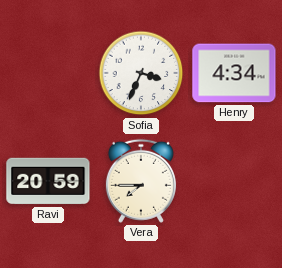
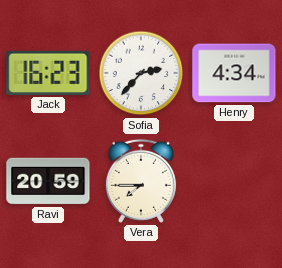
Jack: none -> 16:23 (48, 73)
Sofia: 3:34 -> 2:37 (141, 73)
